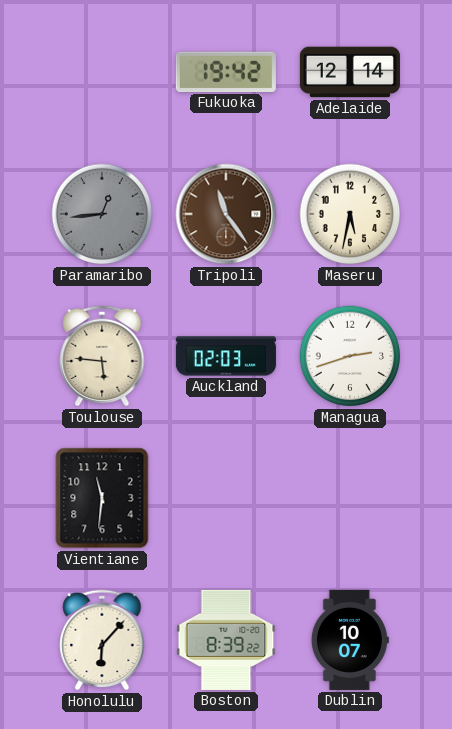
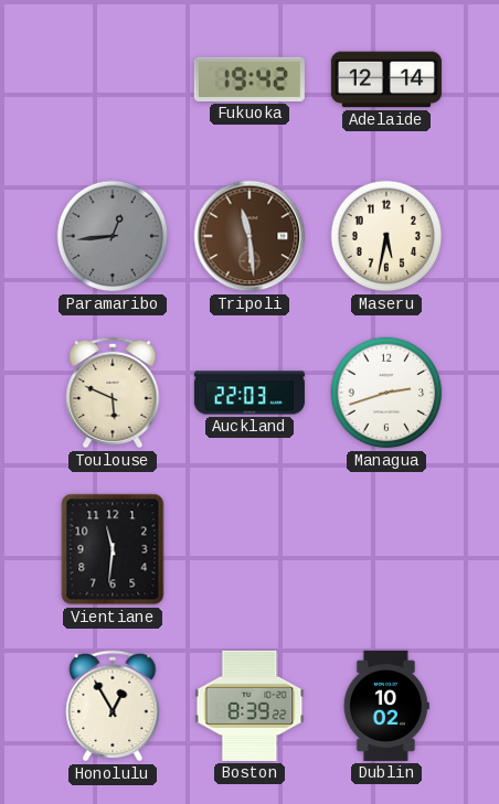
Tripoli: 11:24 -> 11:29 (250, 236)
Toulouse: 5:46 -> 5:49 (113, 393)
Auckland: 02:03 -> 22:03 (250, 393)
Honolulu: 6:07 -> 12:55 (113, 706)
Dublin: 10:07 -> 10:02 (386, 706)
